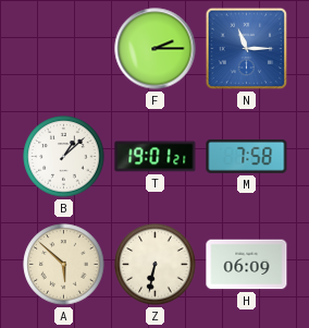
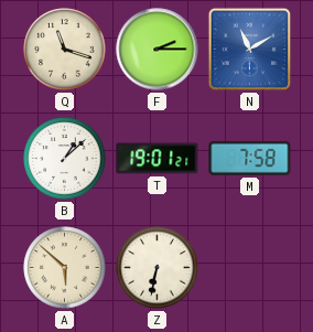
Q: none -> 11:18 (65, 50)
N: 11:15 -> 11:10 (250, 50)
H: 06:09 -> none (247, 265)
